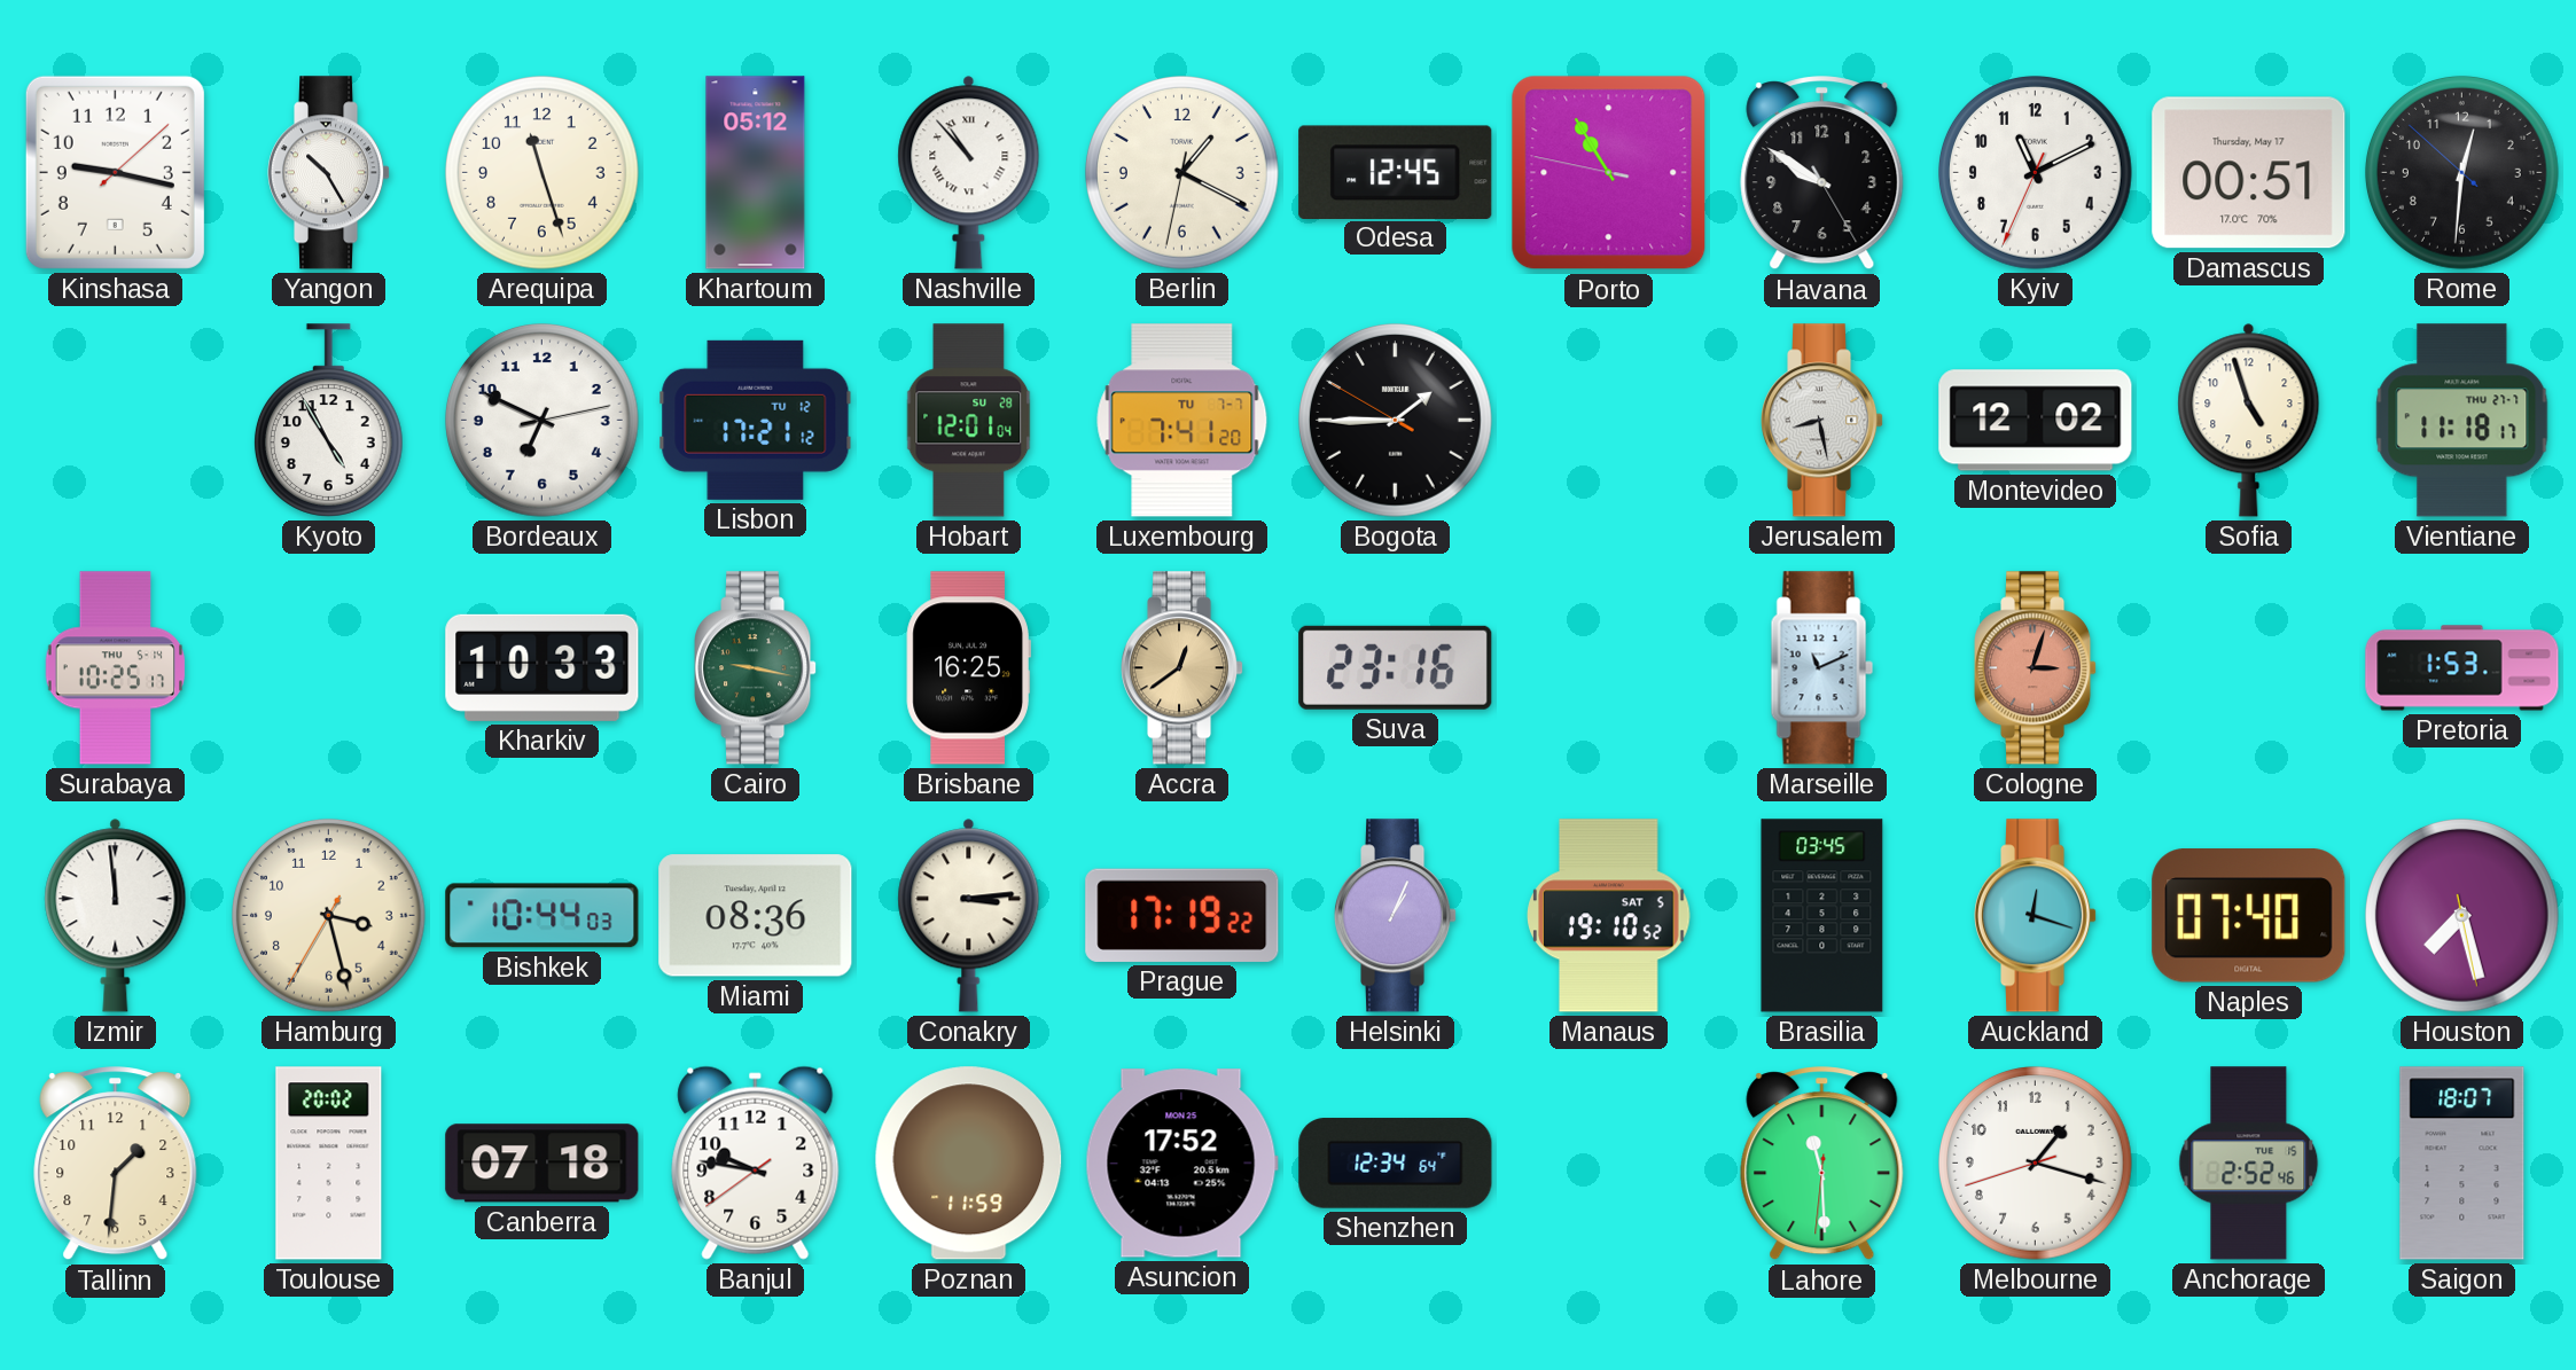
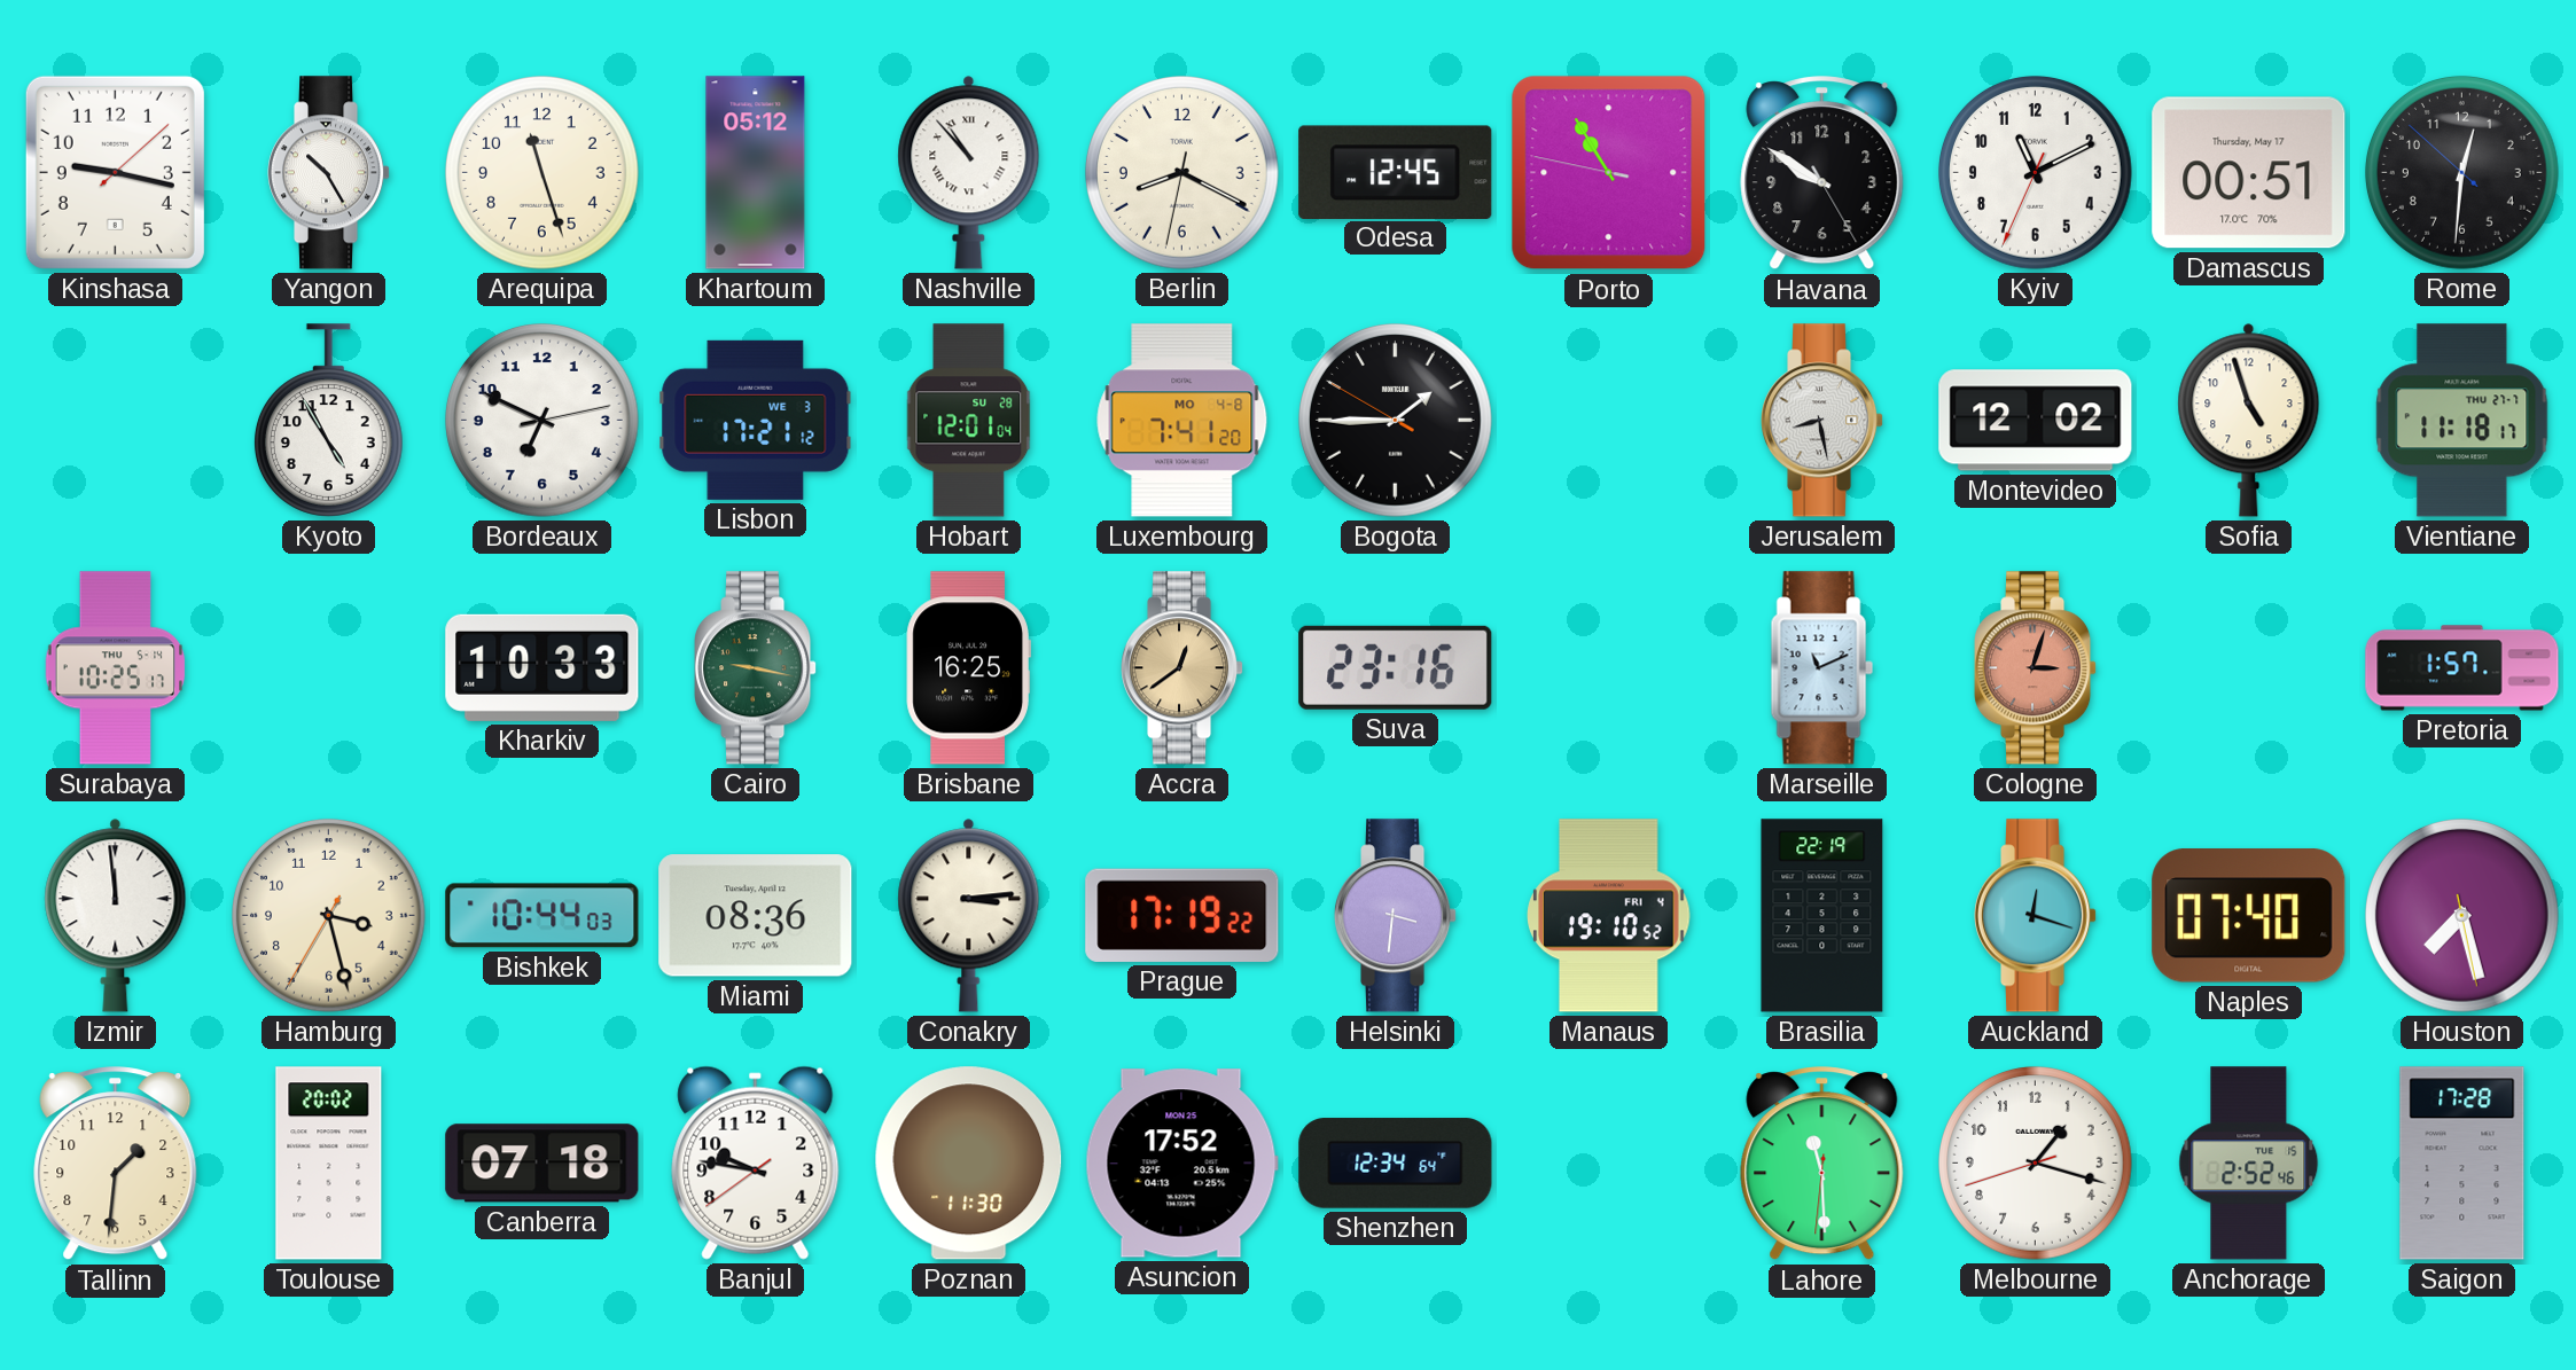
Berlin: 1:19 -> 8:19 (1182, 173)
Lisbon date: TU 12 -> WE 3 (756, 420)
Luxembourg date: TU 7-7 -> MO 4-8 (1182, 421)
Pretoria: 1:53 -> 1:57 (2462, 668)
Helsinki: 1:04 -> 3:31 (1397, 916)
Manaus date: SAT 5 -> FRI 4 (1609, 916)
Brasilia: 03:45 -> 22:19 (1822, 916)
Poznan: 11:59 -> 11:30 (969, 1164)
Saigon: 18:07 -> 17:28 (2462, 1164)
